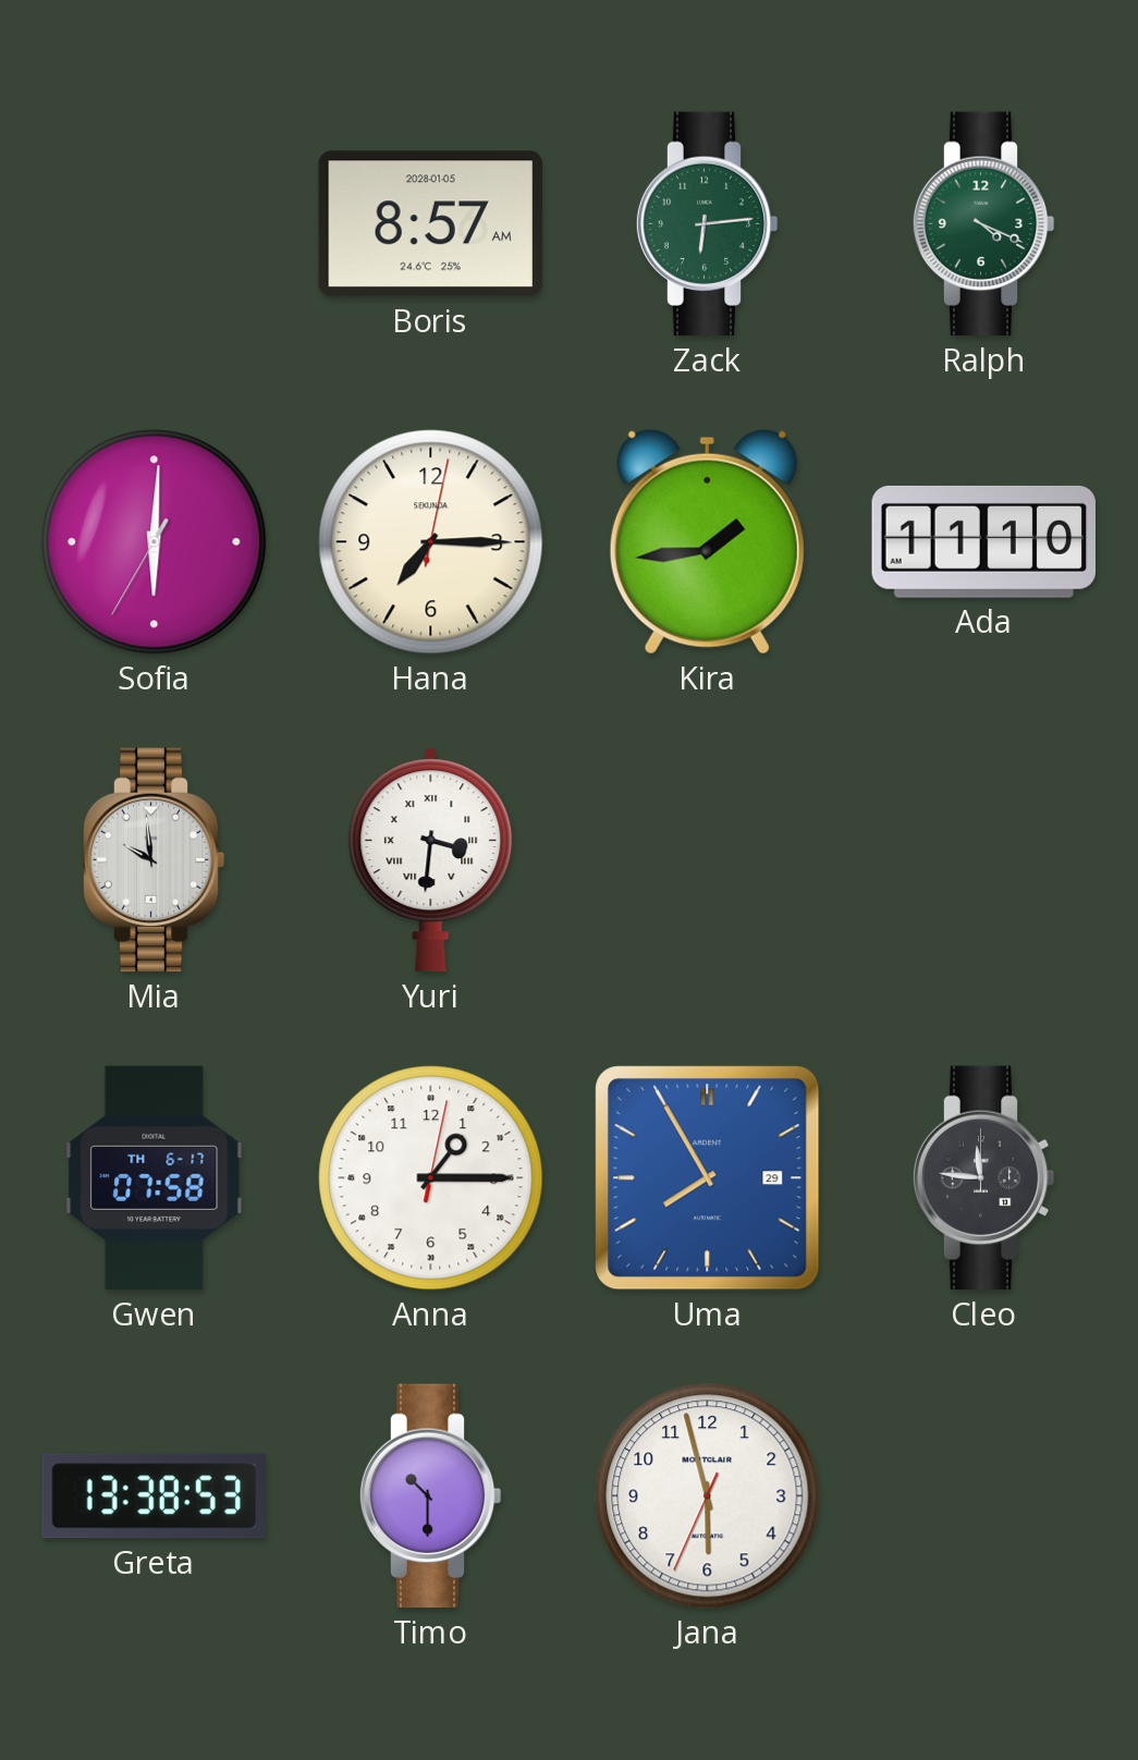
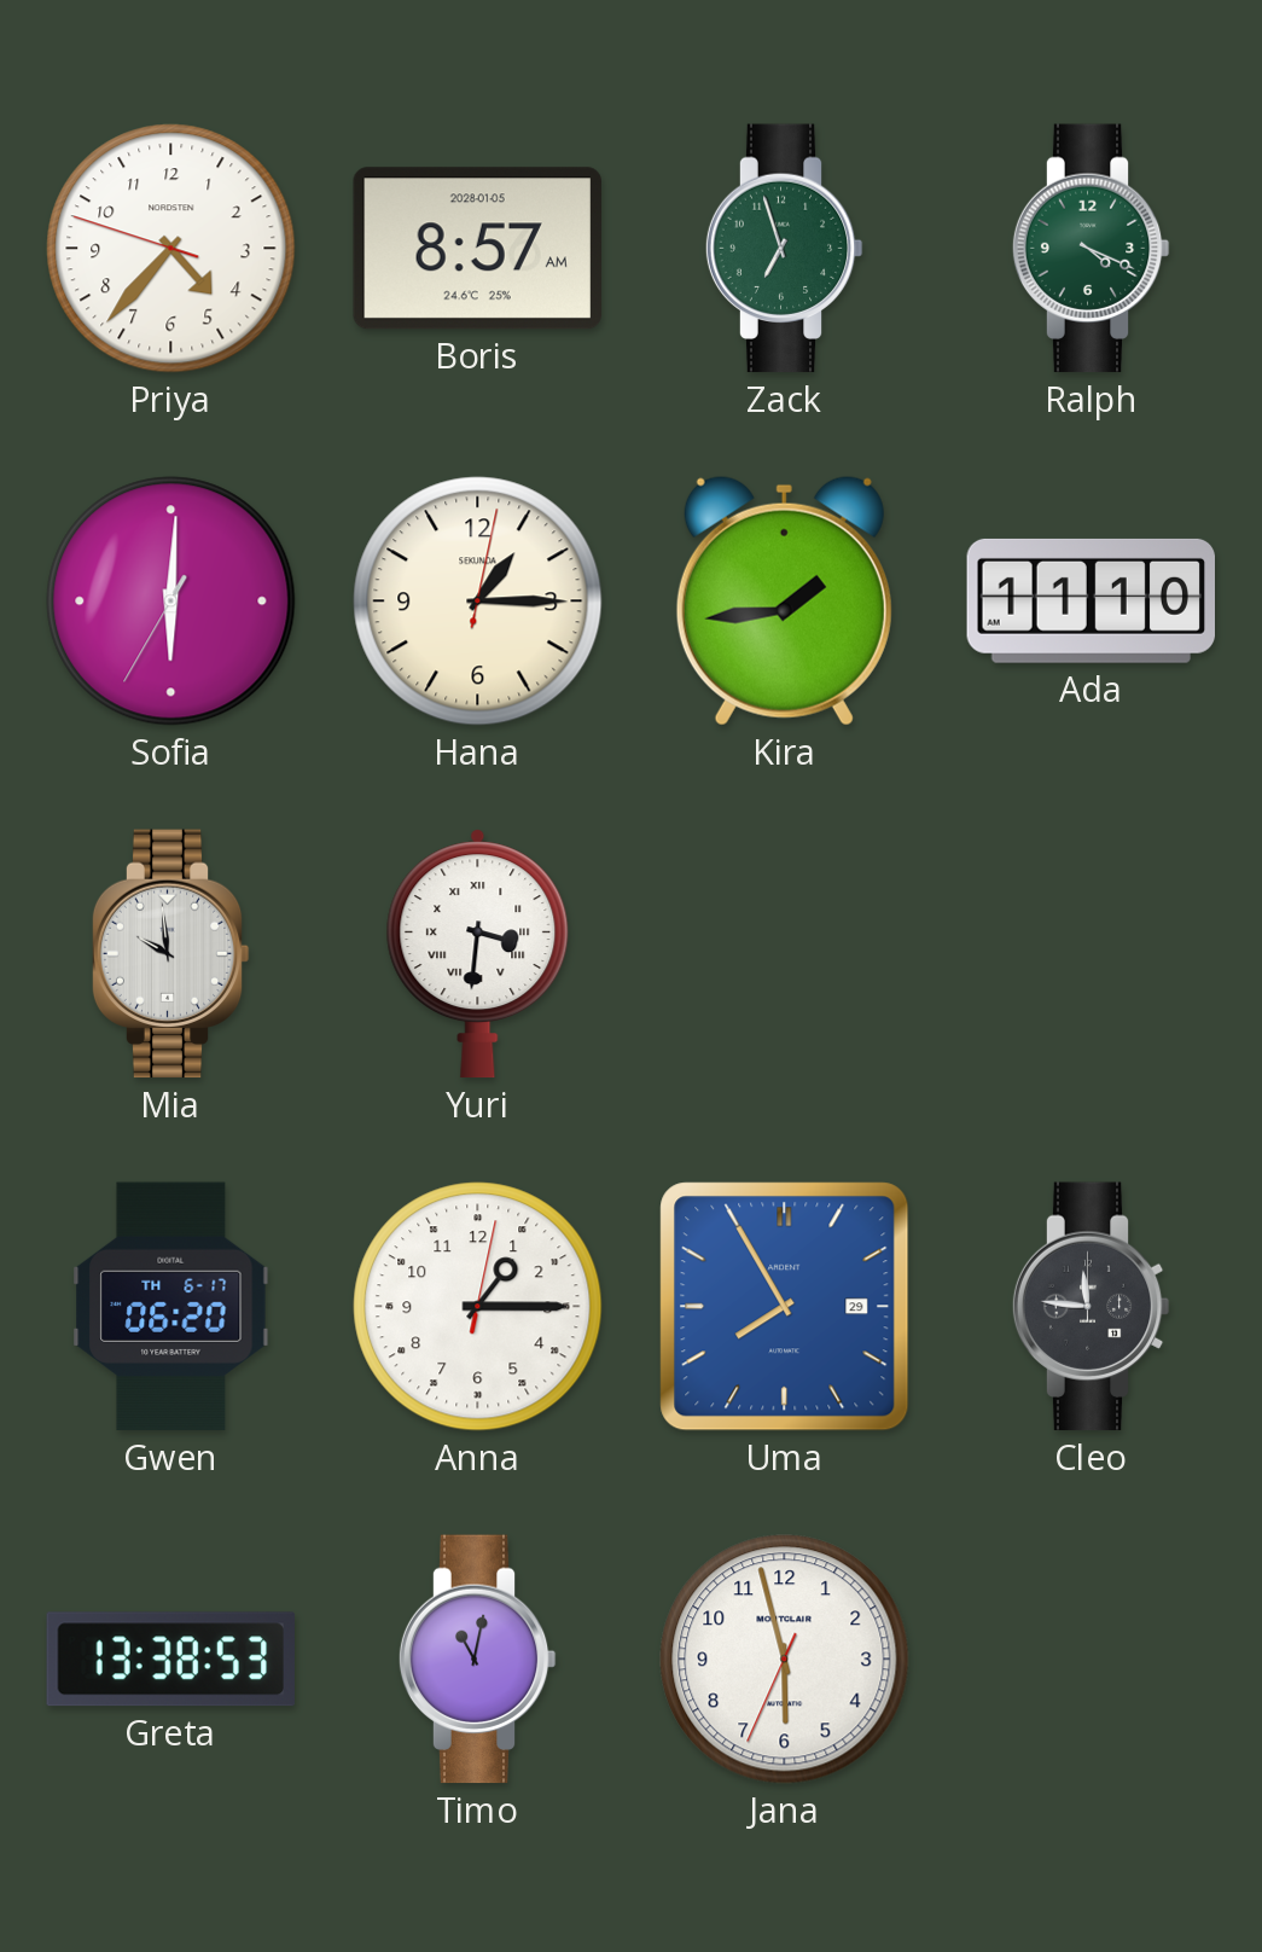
Priya: none -> 4:36 (171, 249)
Zack: 6:14 -> 6:57 (784, 249)
Hana: 7:15 -> 1:15 (478, 602)
Gwen: 07:58 -> 06:20 (171, 1307)
Timo: 10:30 -> 11:02 (477, 1660)
